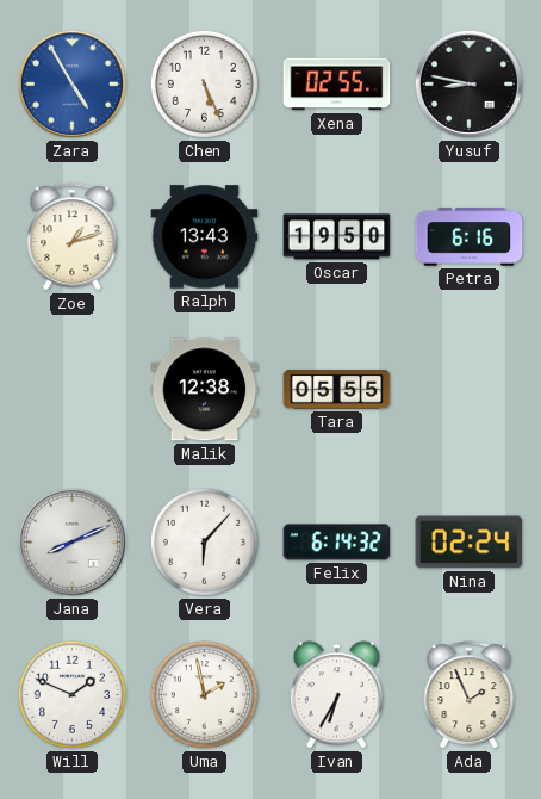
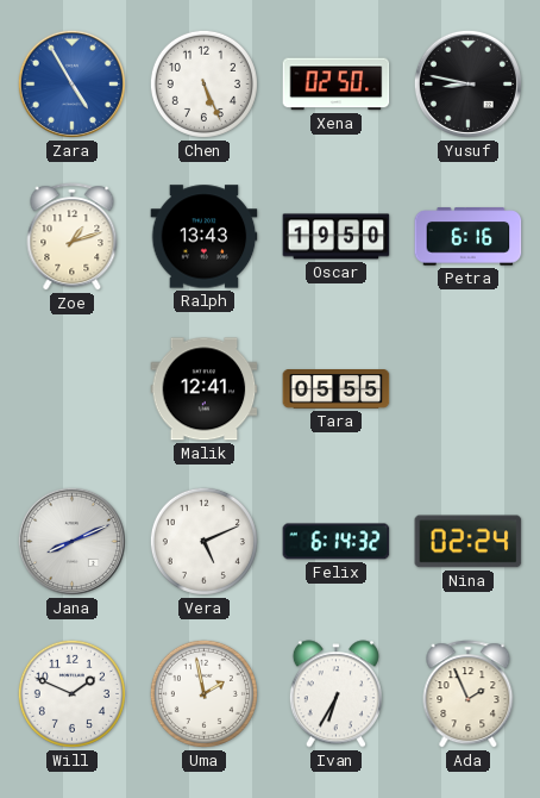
Xena: 02:55 -> 02:50 (337, 85)
Malik: 12:38 -> 12:41 (205, 389)
Vera: 6:07 -> 5:11 (203, 541)
